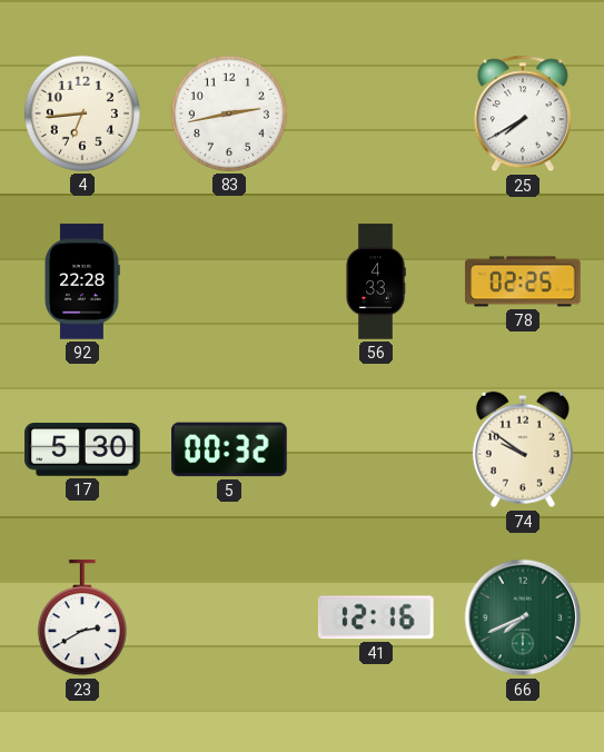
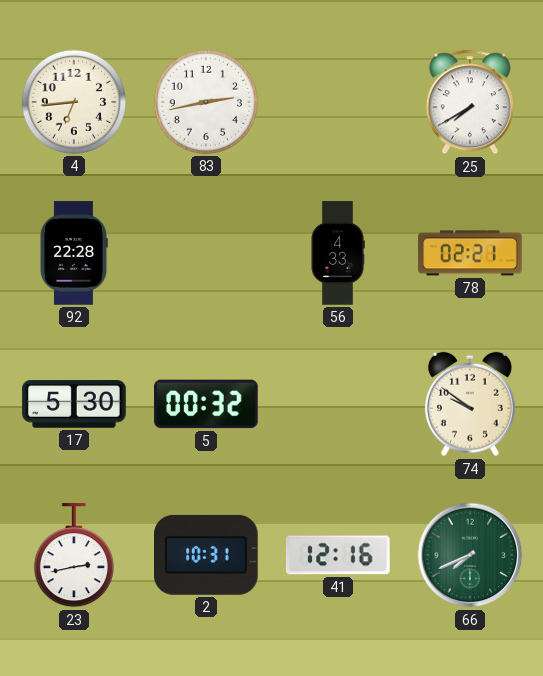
78: 02:25 -> 02:21 (470, 253)
23: 2:40 -> 2:43 (74, 556)
2: none -> 10:31 (207, 555)
